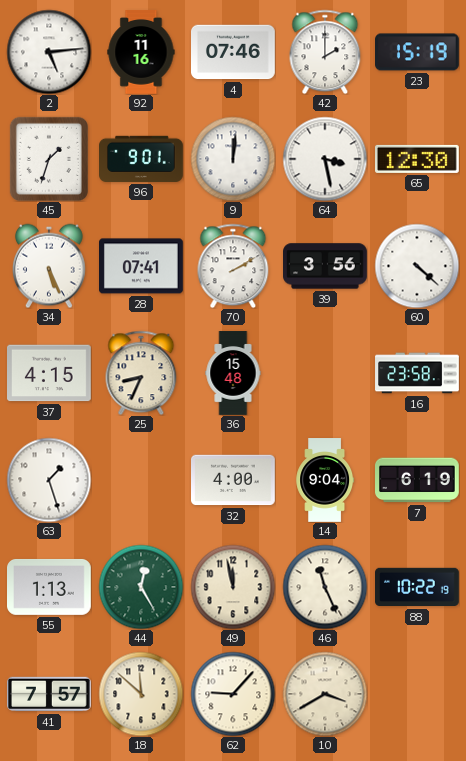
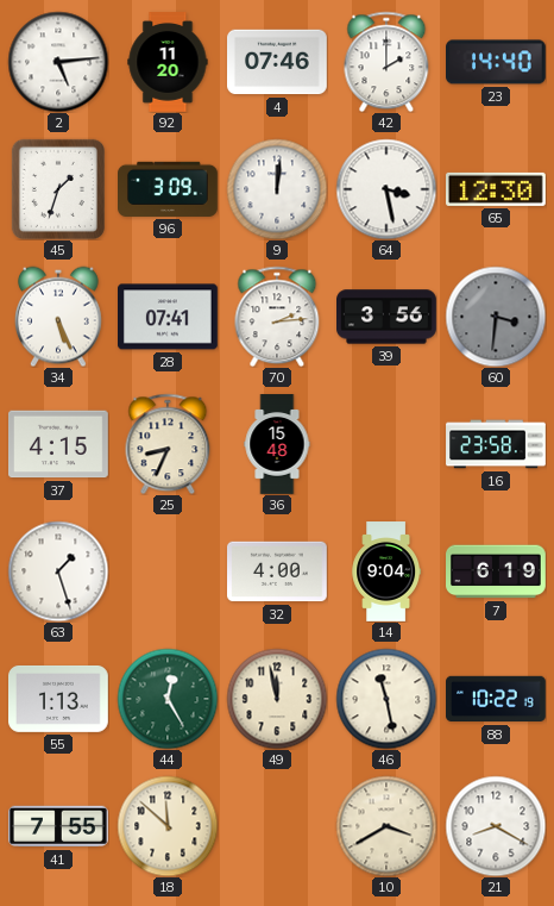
92: 11:16 -> 11:20 (168, 62)
23: 15:19 -> 14:40 (497, 62)
96: 9:01 -> 3:09 (169, 189)
70: 2:10 -> 2:14 (277, 317)
60: 4:22 -> 3:31 (496, 317)
60 dial: white -> grey (496, 317)
46: 11:26 -> 11:28 (386, 699)
41: 7:57 -> 7:55 (59, 826)
62: 9:07 -> none (233, 694)
21: none -> 8:20 (496, 826)
